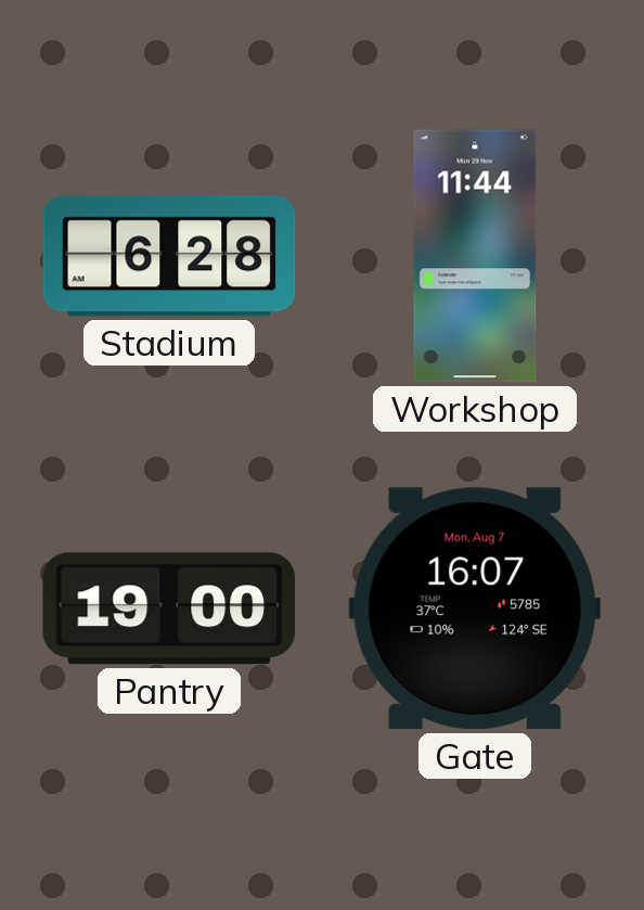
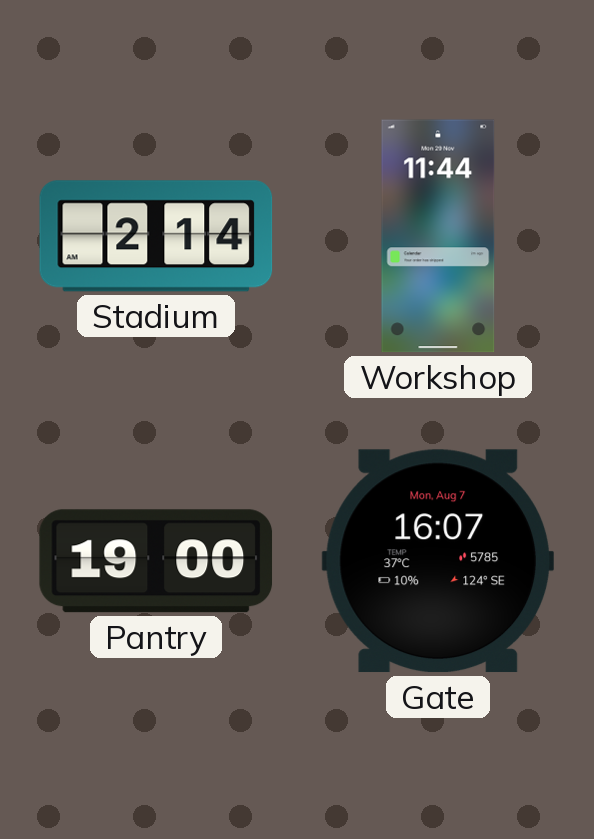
Stadium: 6:28 -> 2:14 (156, 236)
